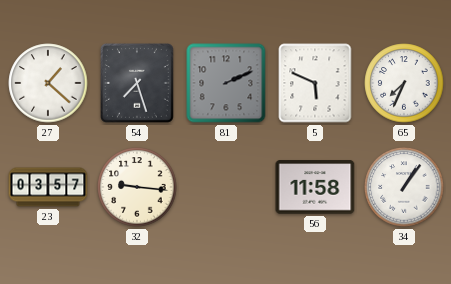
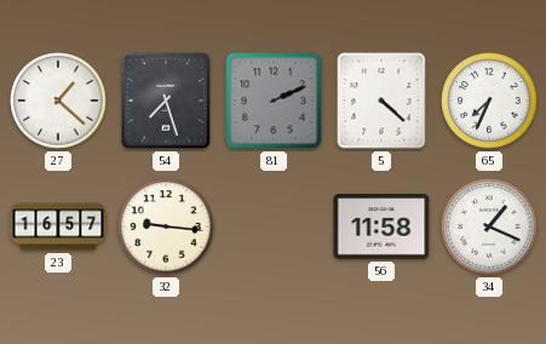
5: 5:49 -> 4:22 (381, 101)
23: 03:57 -> 16:57 (58, 227)
34: 1:06 -> 1:19 (489, 227)
